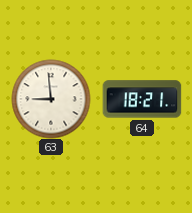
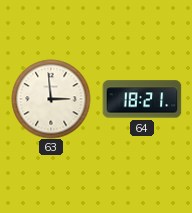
63: 8:59 -> 2:59 (51, 99)
